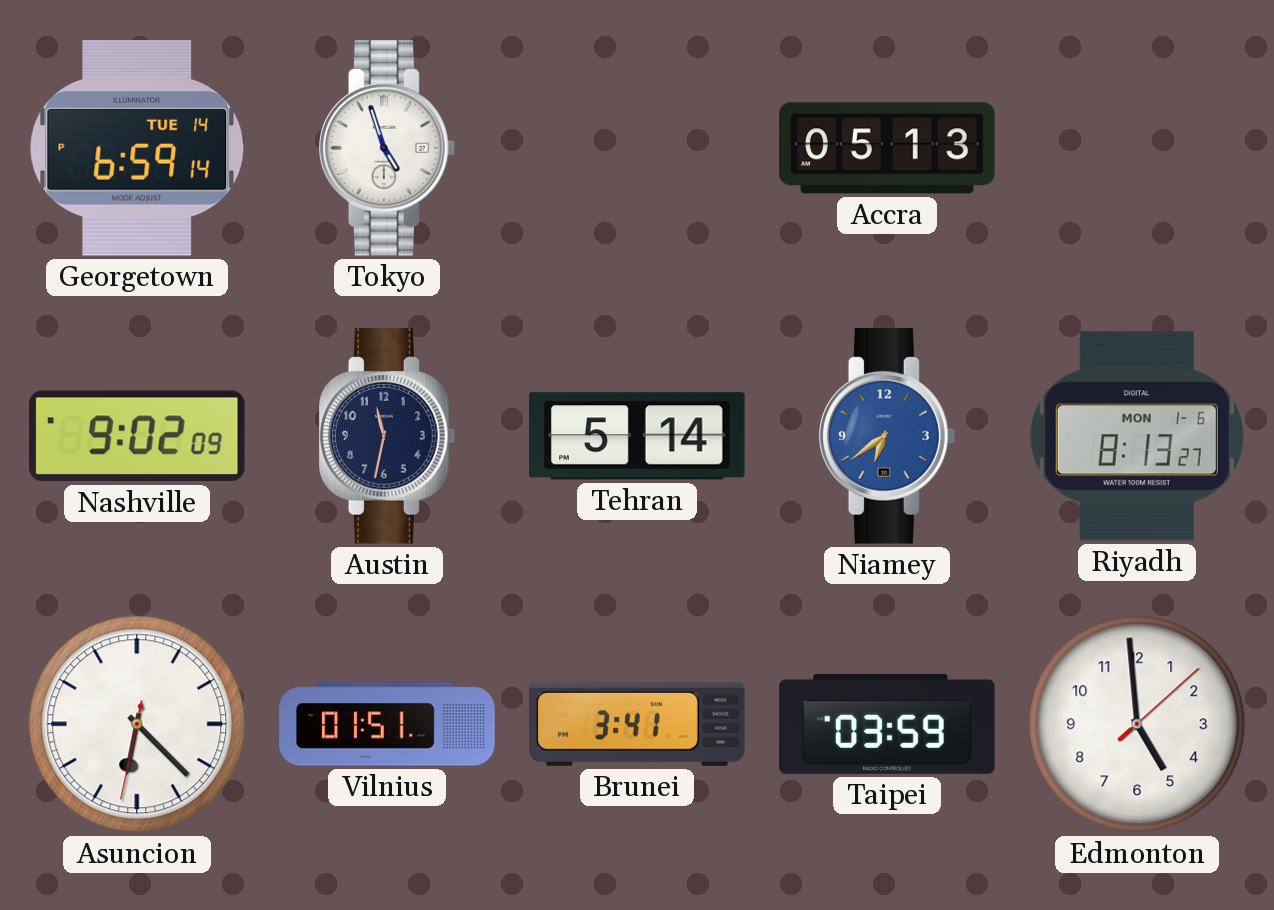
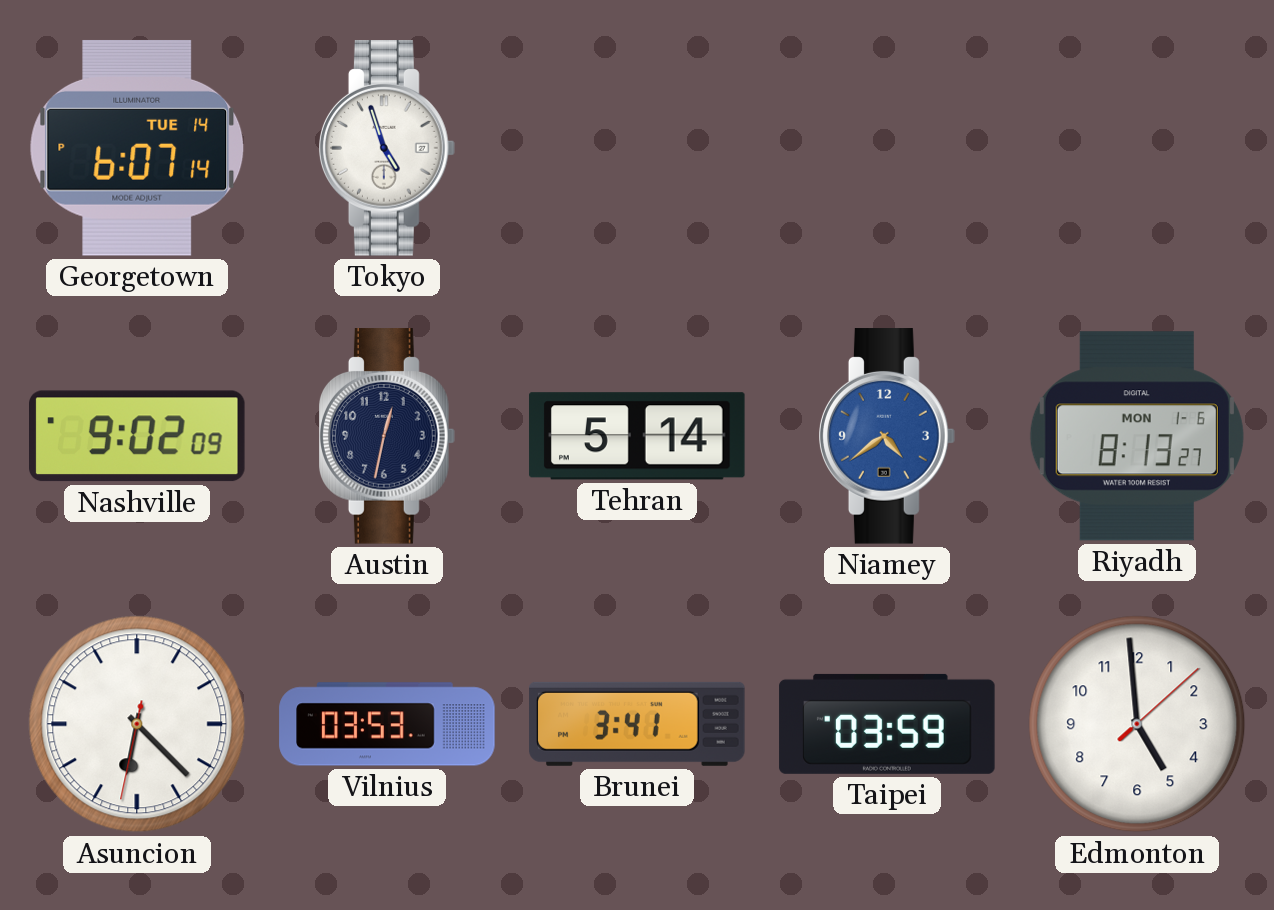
Georgetown: 6:59 -> 6:07 (137, 148)
Accra: 05:13 -> none (887, 148)
Austin: 11:32 -> 12:32 (388, 436)
Niamey: 6:39 -> 4:39 (888, 436)
Vilnius: 01:51 -> 03:53 (387, 724)
